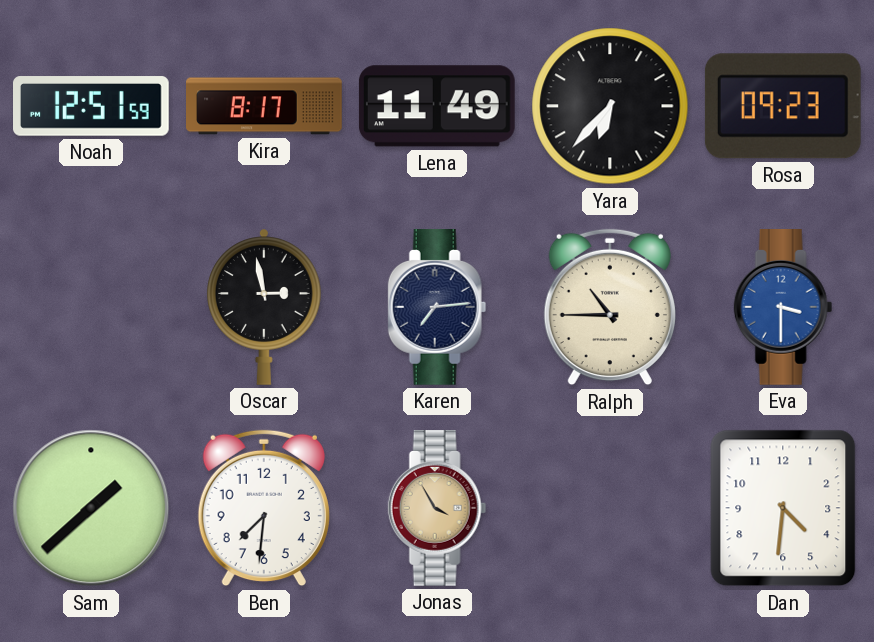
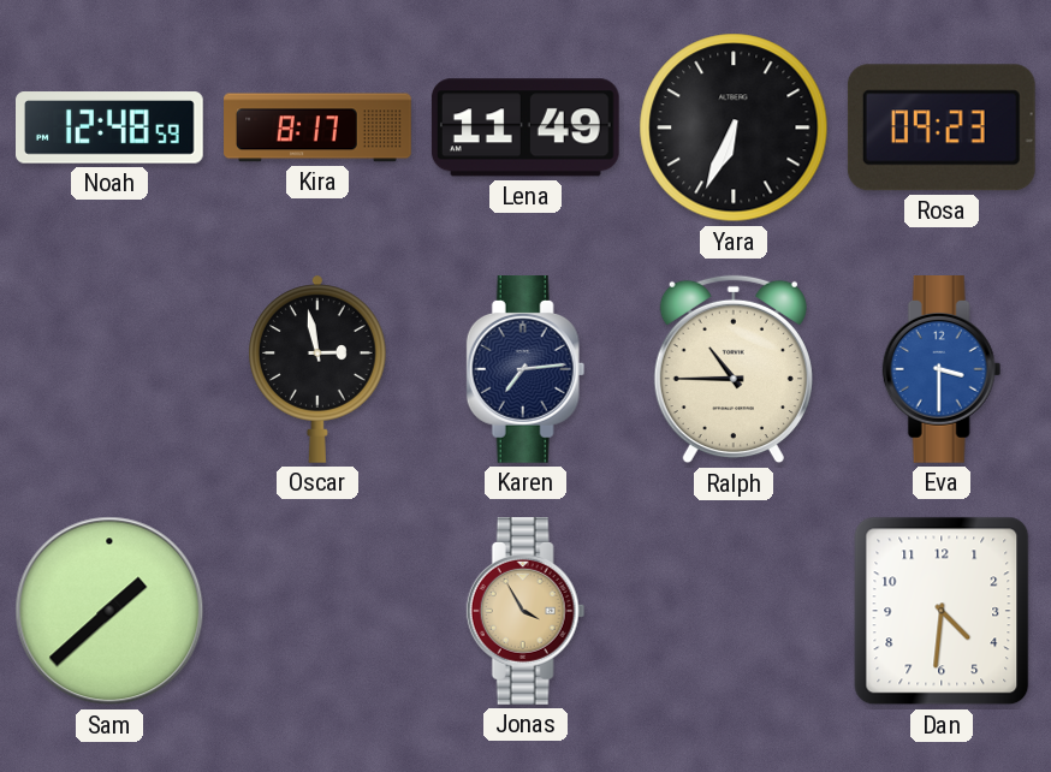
Noah: 12:51 -> 12:48 (111, 127)
Yara: 6:37 -> 6:34 (734, 127)
Ben: 7:31 -> none (264, 508)
